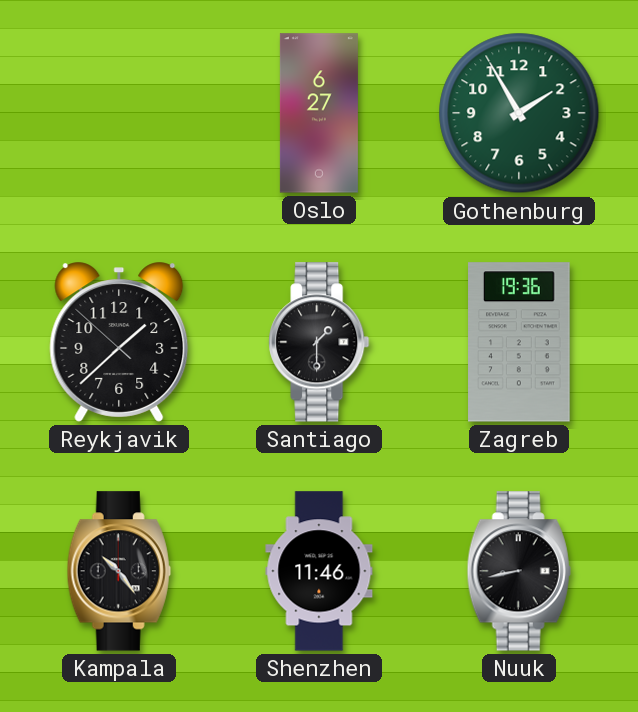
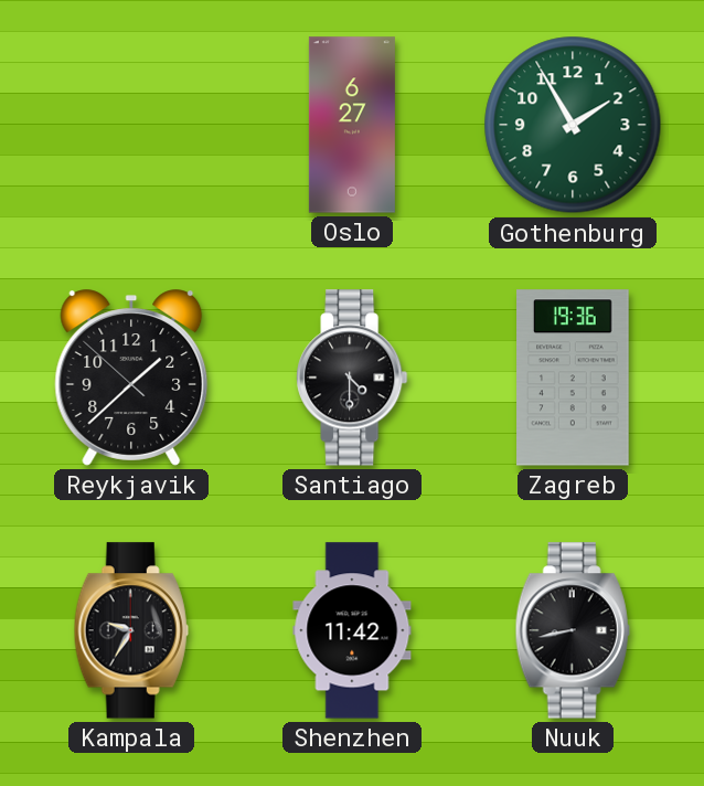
Santiago: 1:30 -> 4:30 (352, 378)
Kampala: 10:24 -> 9:35 (131, 630)
Shenzhen: 11:46 -> 11:42 (352, 630)
